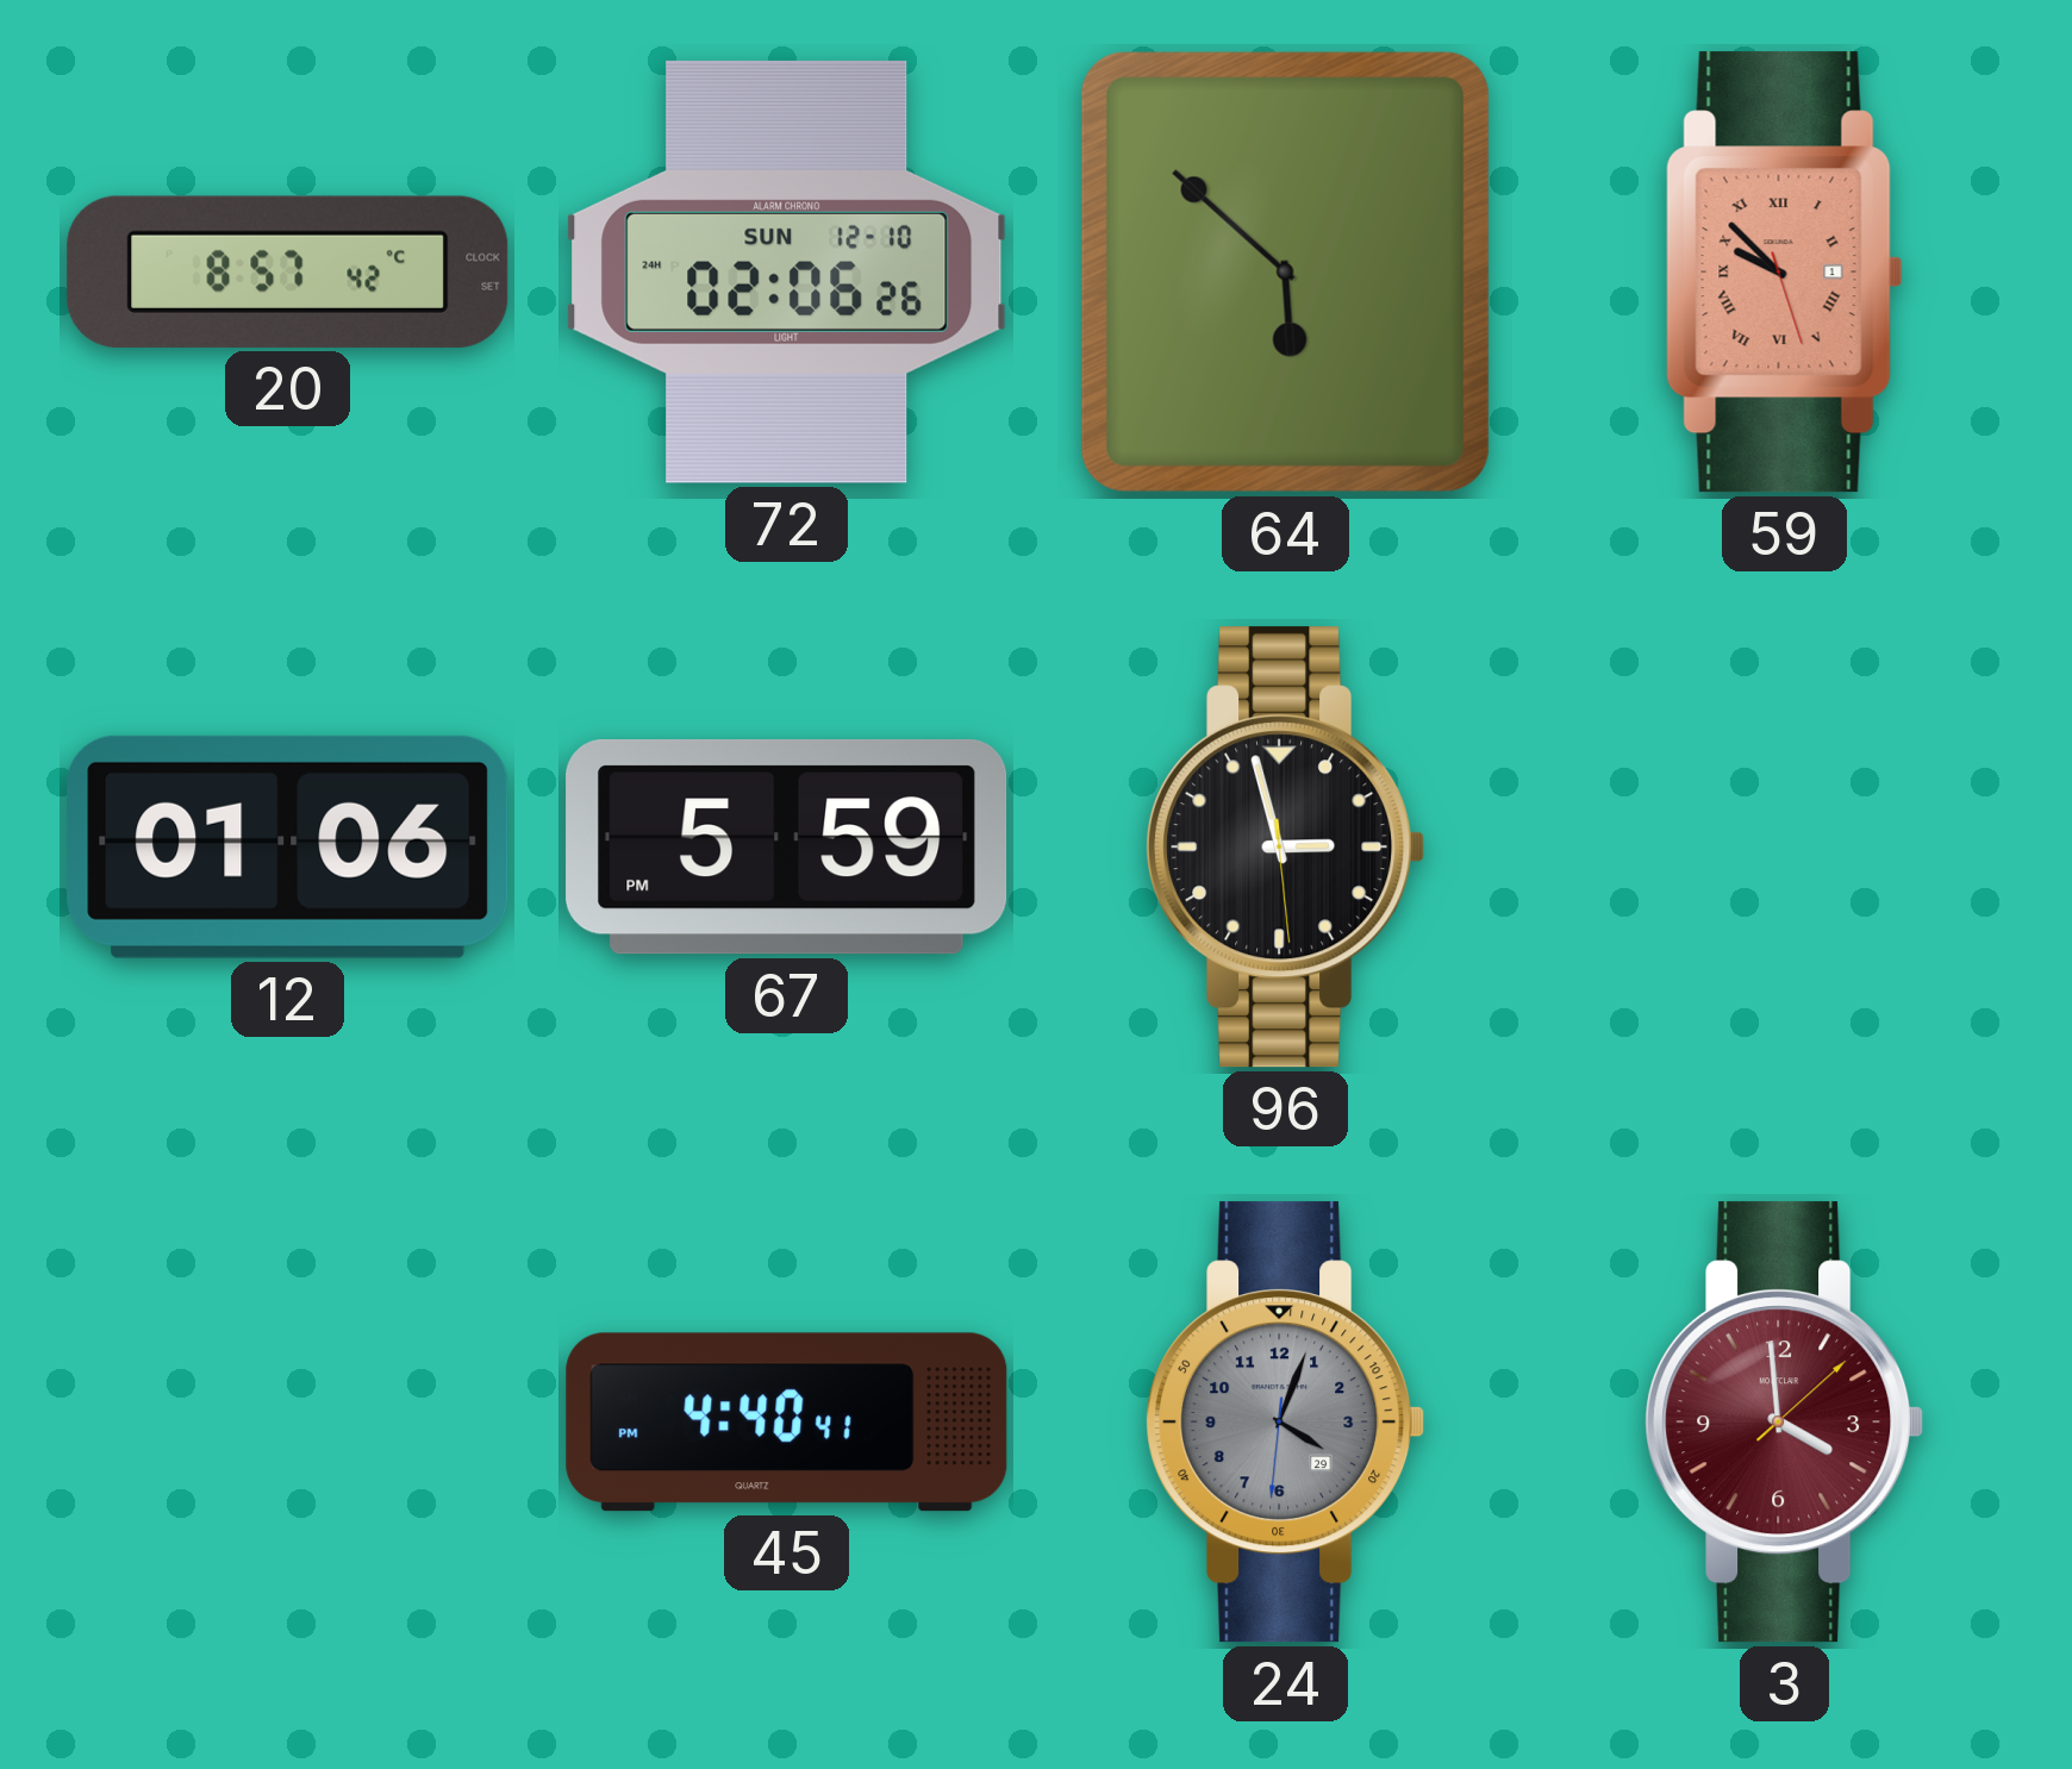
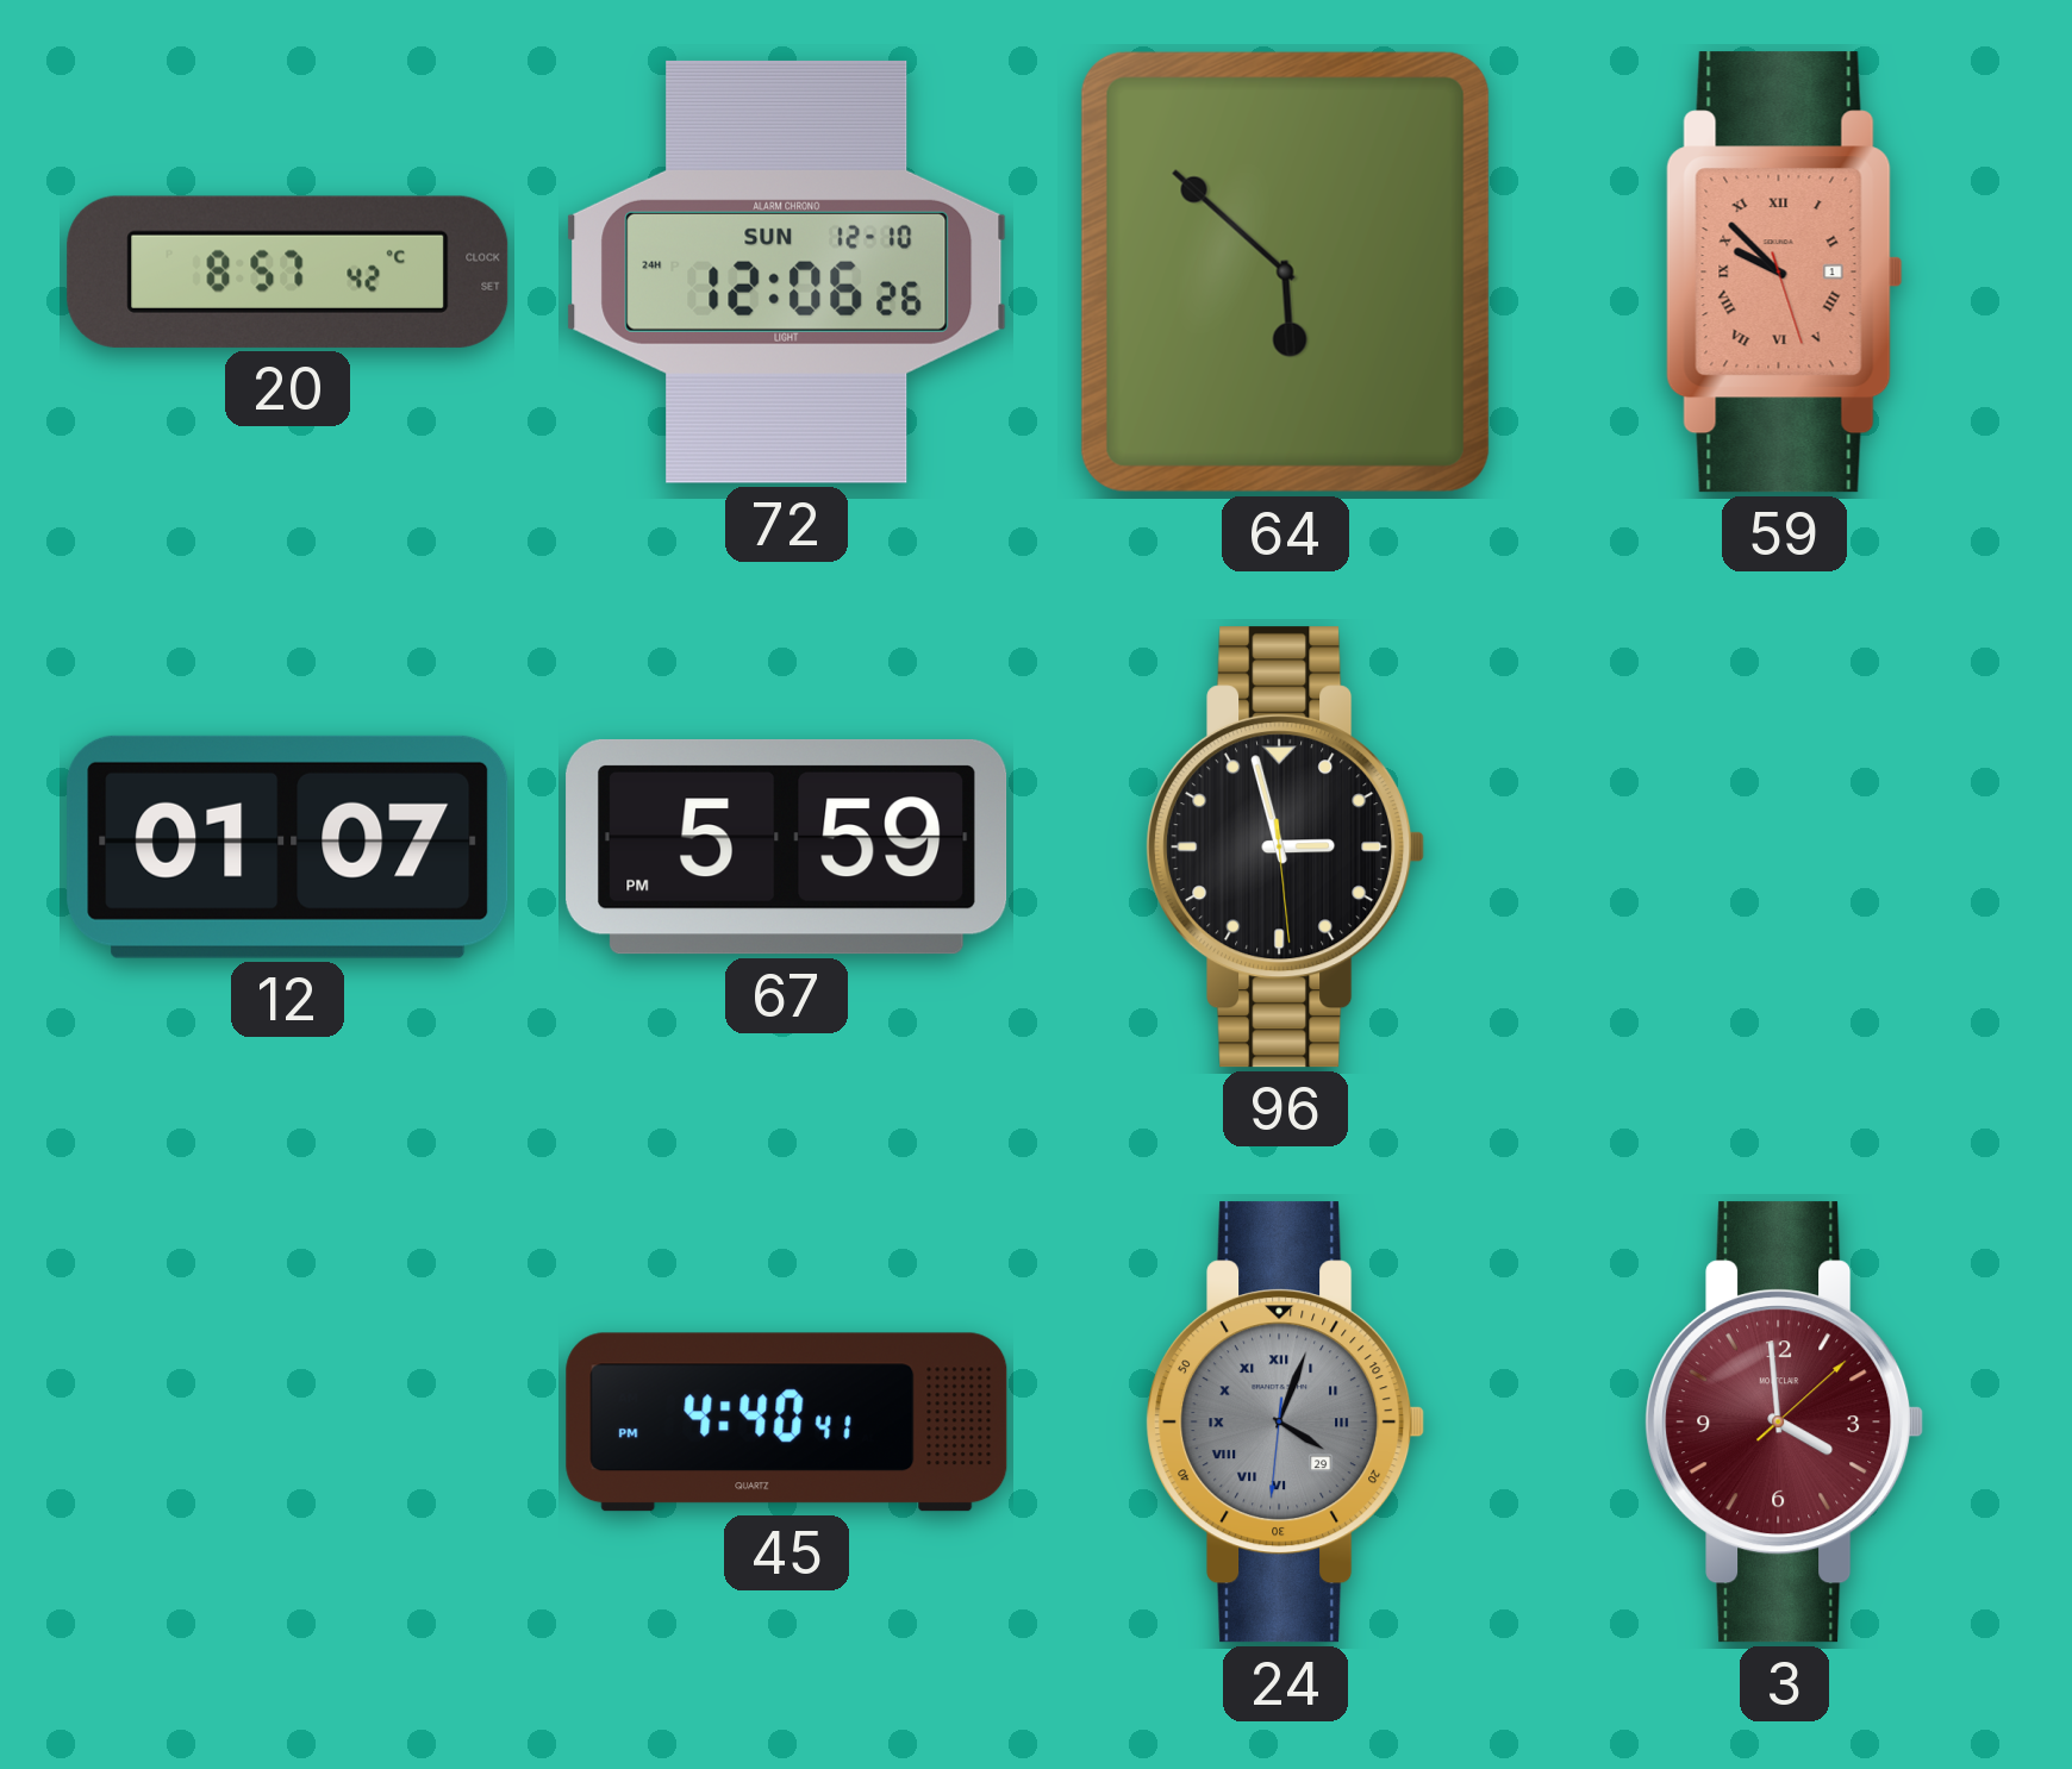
72: 02:06 -> 12:06 (787, 271)
12: 01:06 -> 01:07 (288, 846)
24 numerals: Arabic -> Roman (1286, 1423)
